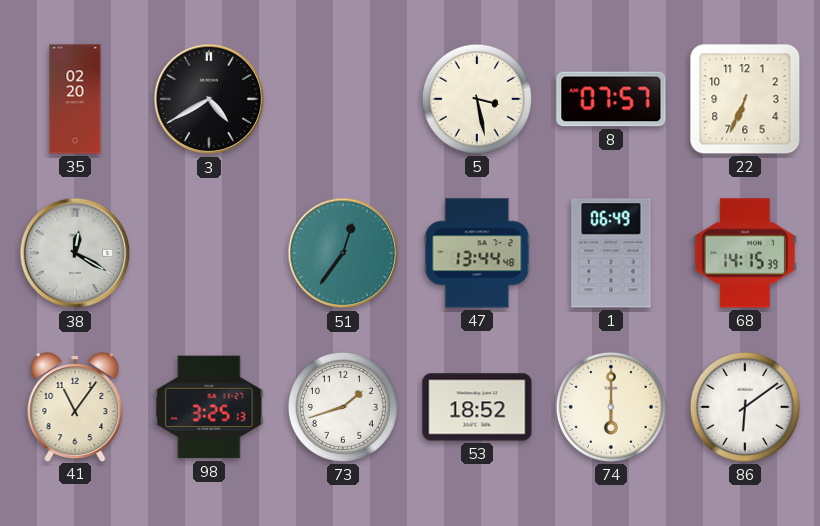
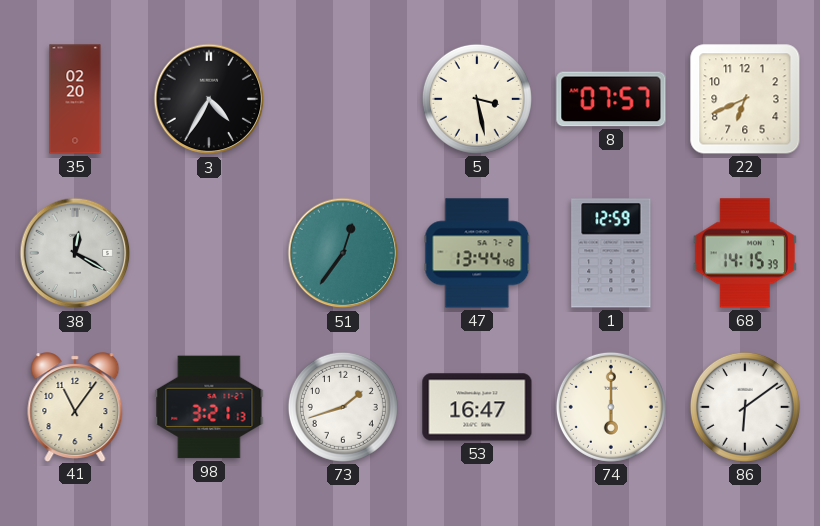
3: 4:40 -> 4:35 (209, 99)
22: 6:34 -> 6:41 (745, 99)
1: 06:49 -> 12:59 (611, 253)
98: 3:25 -> 3:21 (209, 407)
53: 18:52 -> 16:47 (477, 407)
